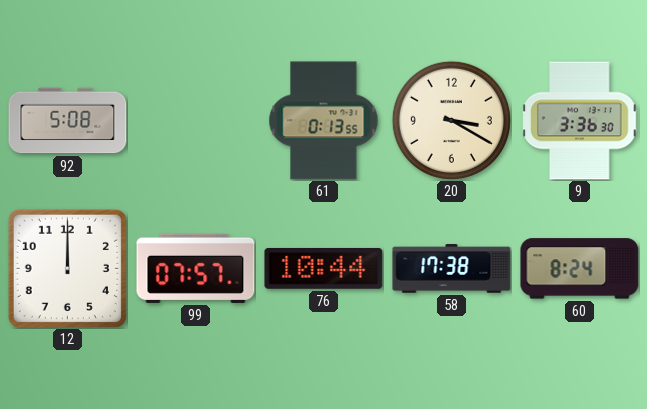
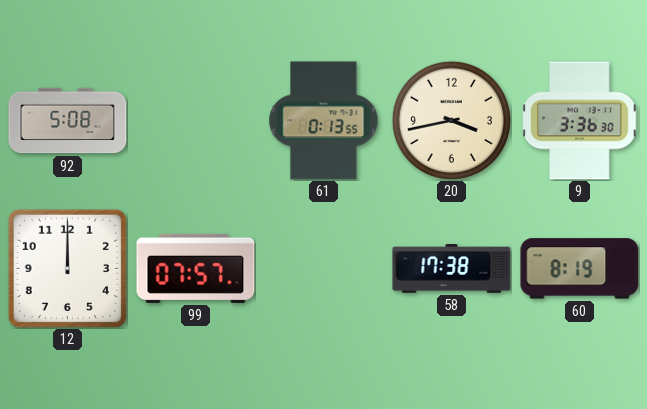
20: 3:20 -> 3:43 (451, 120)
76: 10:44 -> none (324, 268)
60: 8:24 -> 8:19 (580, 269)
